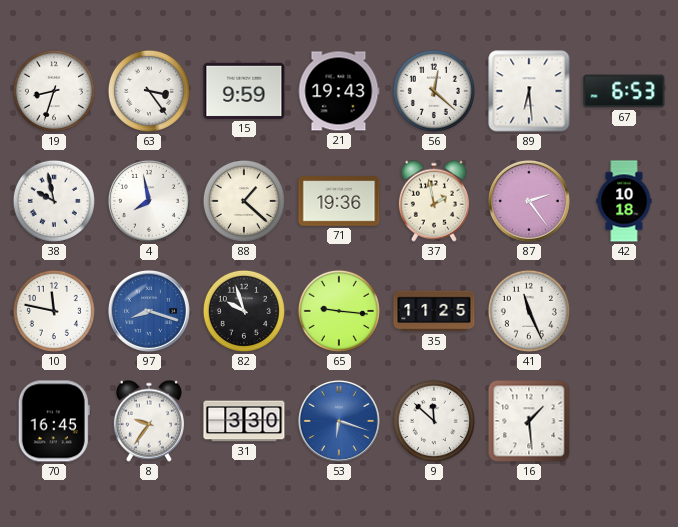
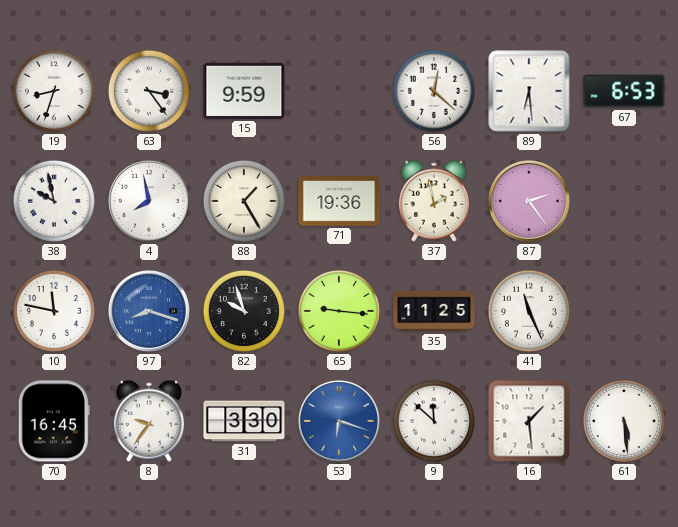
21: 19:43 -> none (339, 91)
88: 1:22 -> 1:25 (244, 201)
42: 10:18 -> none (624, 201)
61: none -> 5:29 (624, 421)
